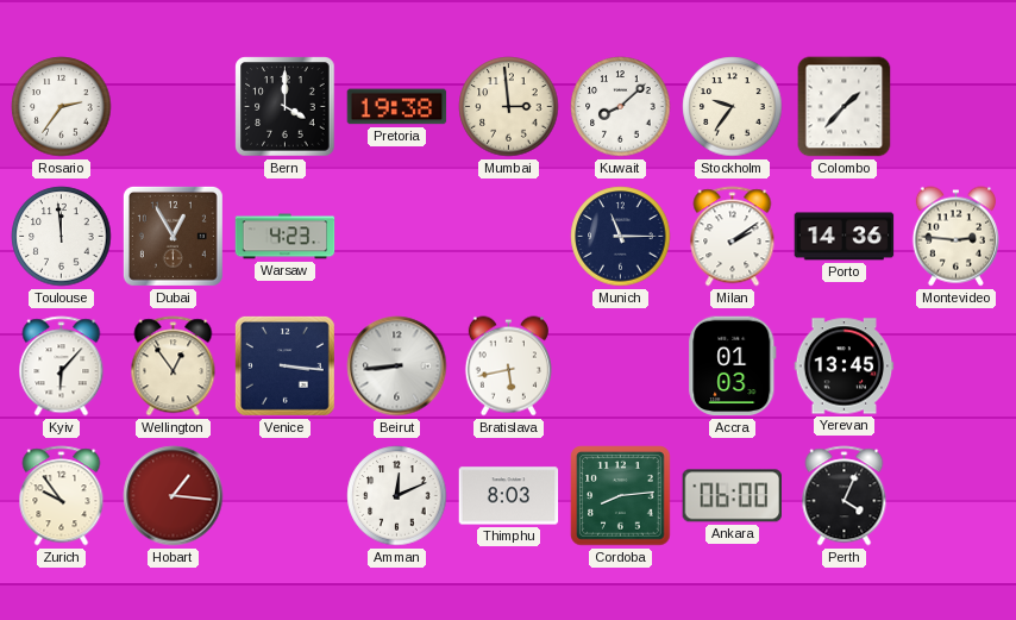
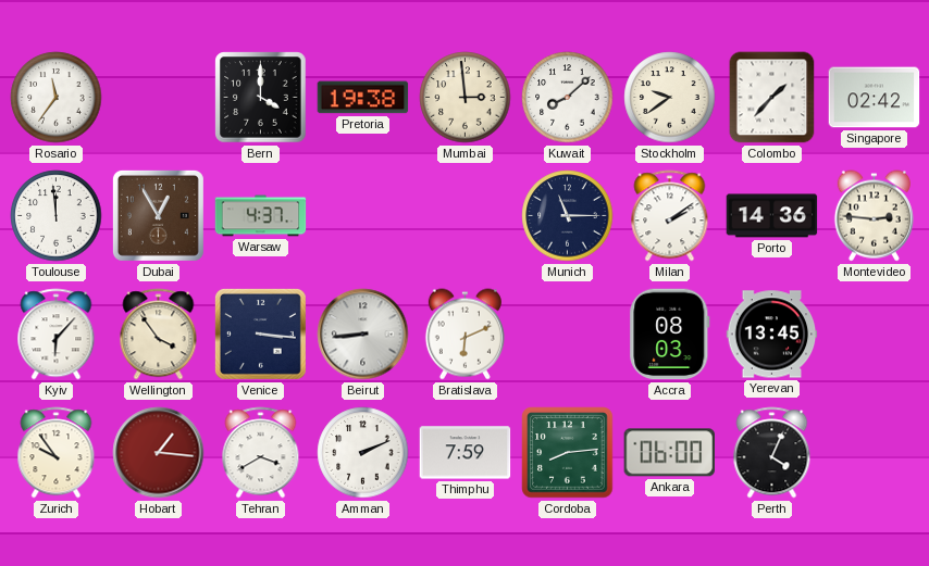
Rosario: 2:36 -> 11:36 (57, 98)
Stockholm: 9:36 -> 9:39 (670, 98)
Singapore: none -> 02:42 (875, 98)
Warsaw: 4:23 -> 4:37 (261, 216)
Wellington: 12:54 -> 3:54 (159, 335)
Bratislava: 5:43 -> 6:11 (464, 335)
Accra: 01:03 -> 08:03 (670, 335)
Tehran: none -> 3:40 (261, 453)
Amman: 12:11 -> 2:11 (363, 453)
Thimphu: 8:03 -> 7:59 (466, 453)
